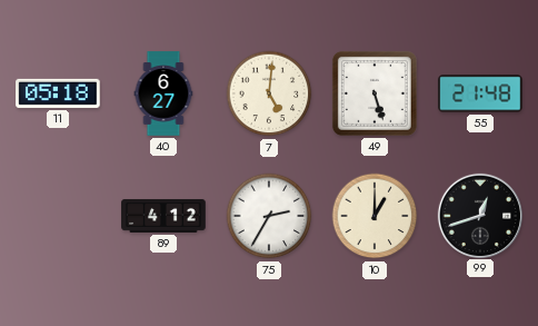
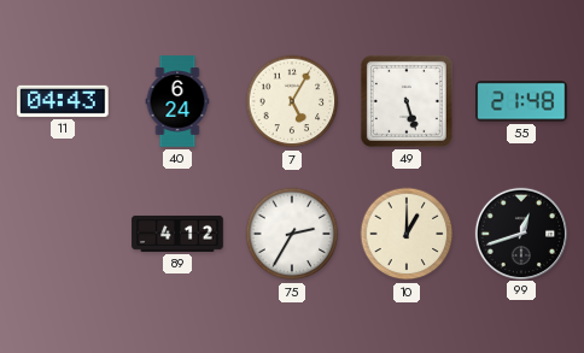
11: 05:18 -> 04:43 (63, 101)
40: 6:27 -> 6:24 (177, 101)
7: 5:01 -> 5:05 (292, 101)
